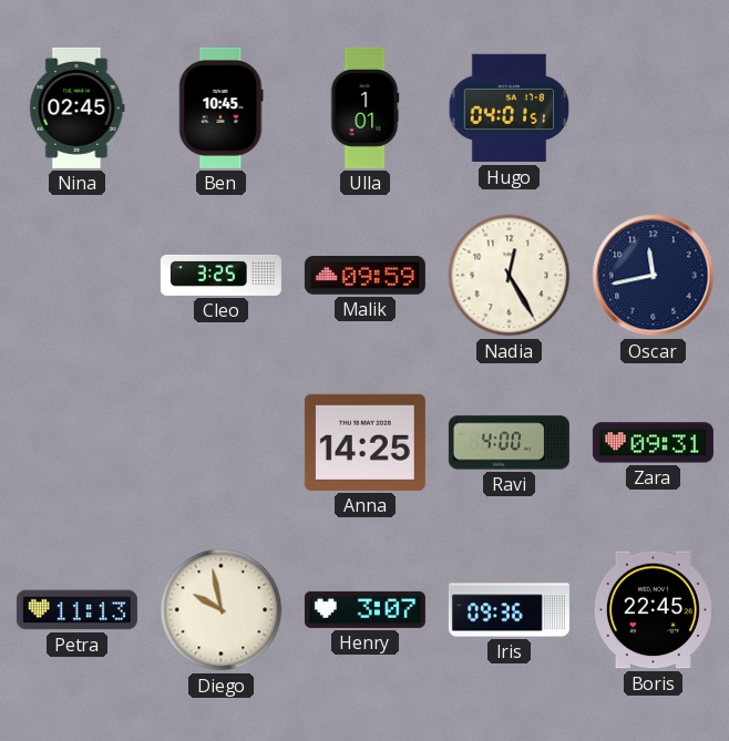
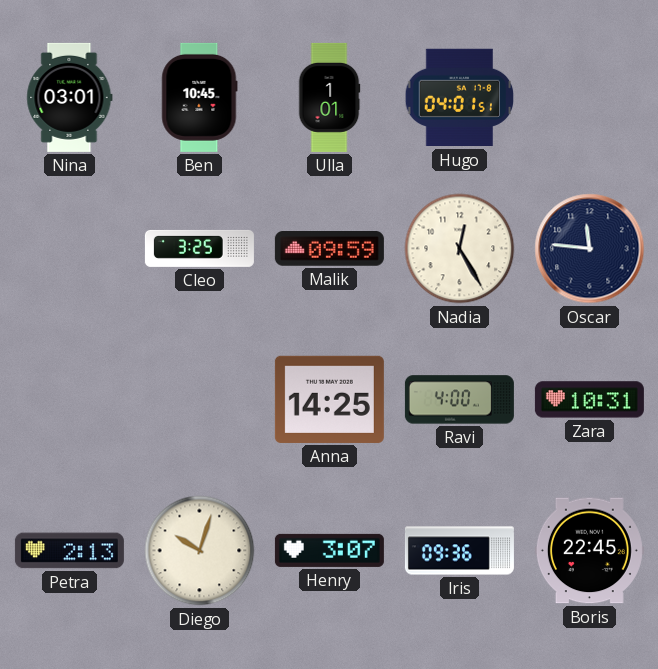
Nina: 02:45 -> 03:01 (70, 97)
Oscar: 11:43 -> 11:46 (590, 249)
Zara: 09:31 -> 10:31 (589, 400)
Petra: 11:13 -> 2:13 (69, 551)
Diego: 9:58 -> 10:03 (200, 551)
